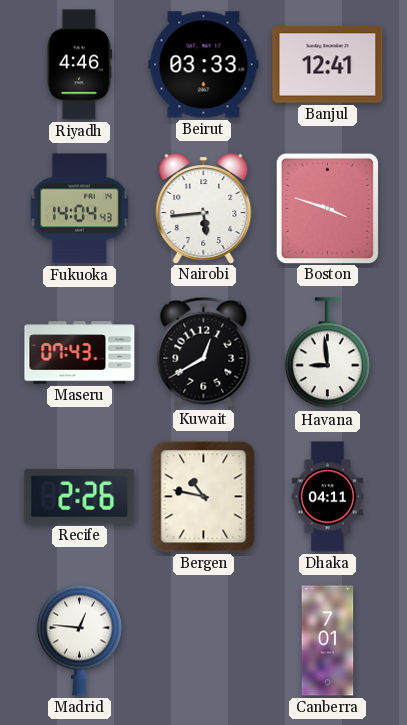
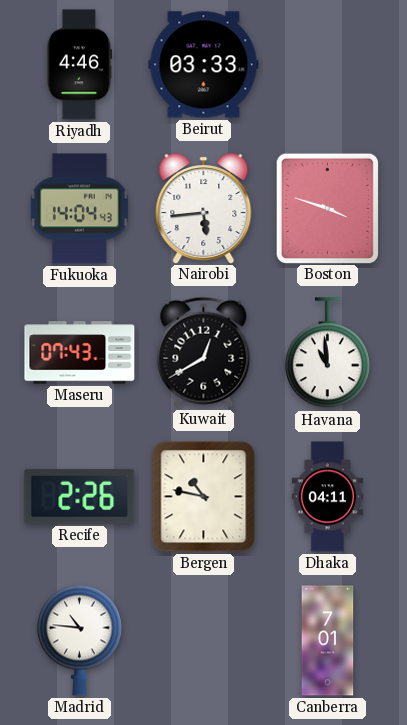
Banjul: 12:41 -> none (328, 65)
Havana: 8:59 -> 10:59 (327, 353)
Madrid: 12:46 -> 10:46 (79, 640)
